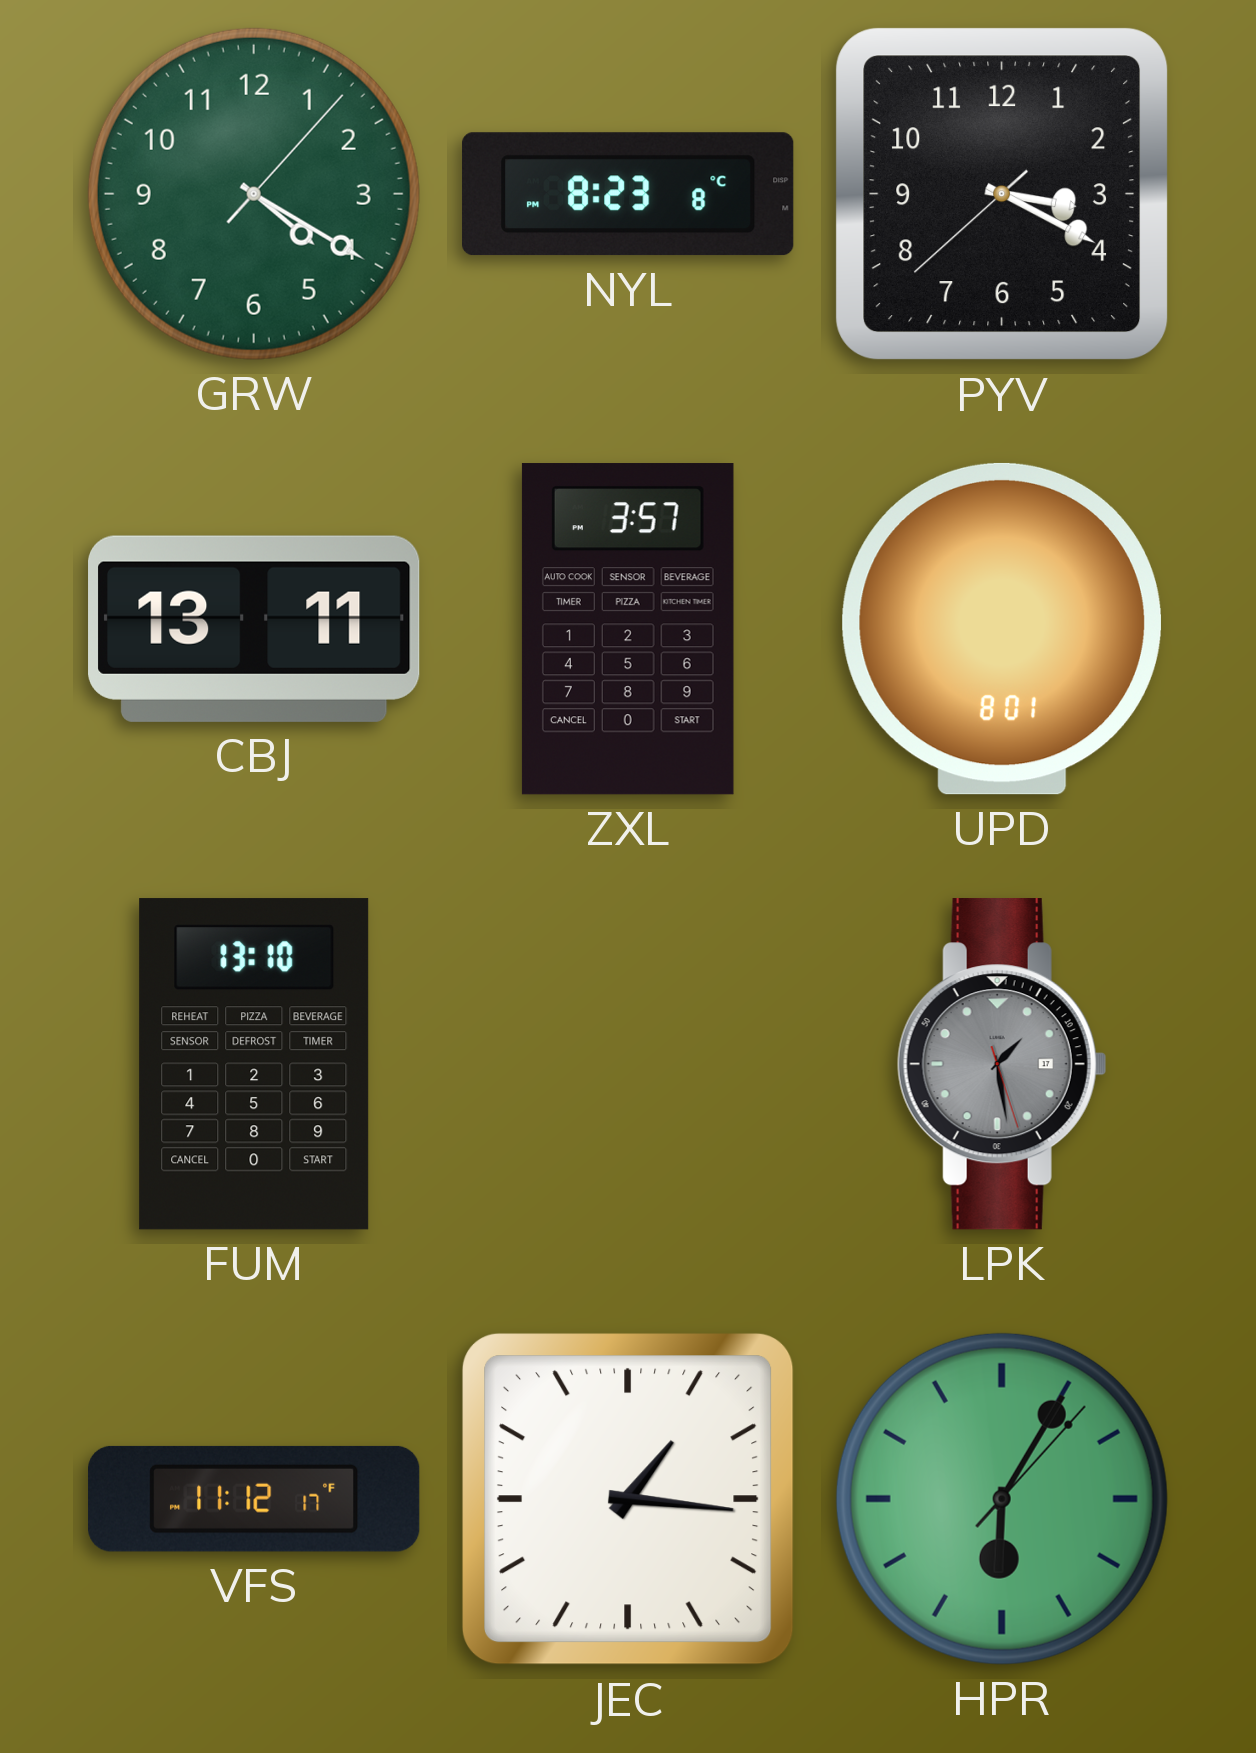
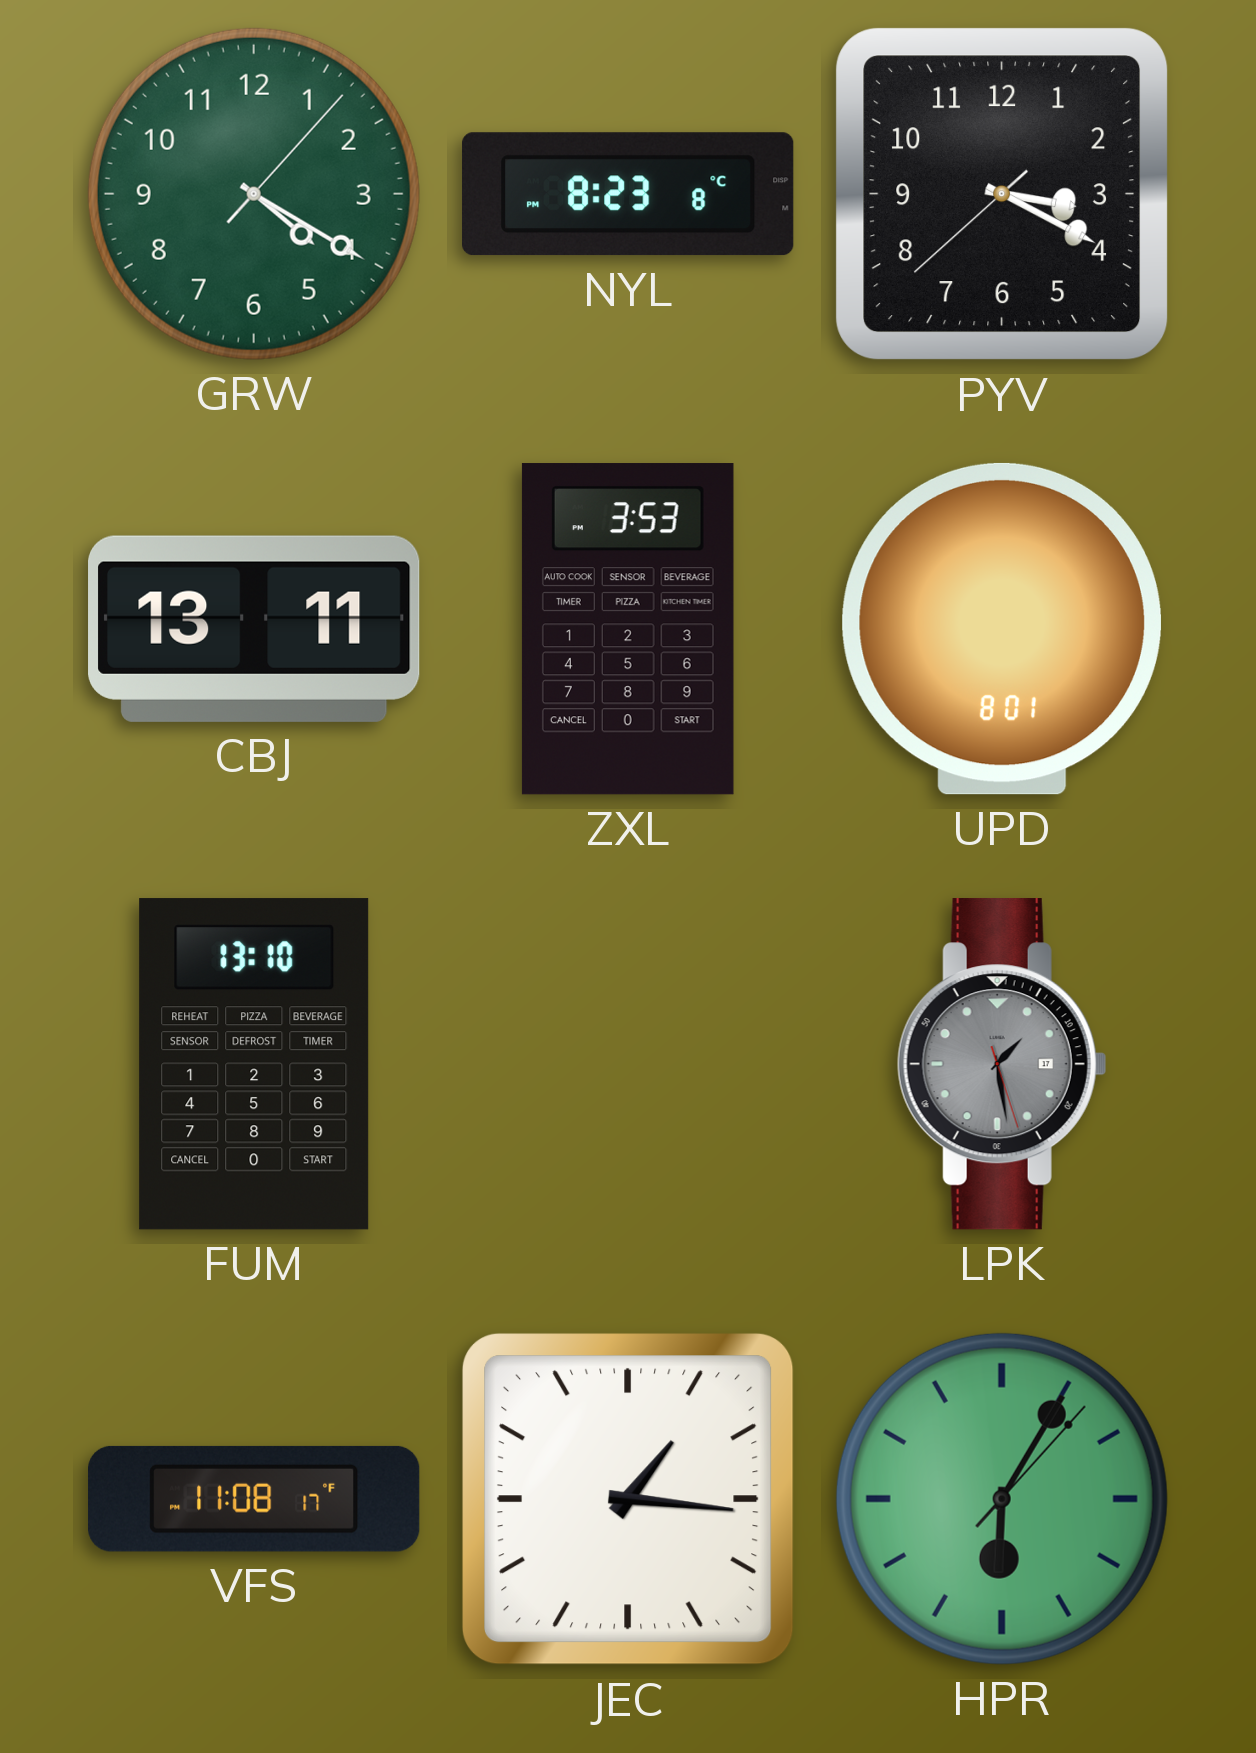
ZXL: 3:57 -> 3:53 (628, 629)
VFS: 11:12 -> 11:08 (254, 1499)
